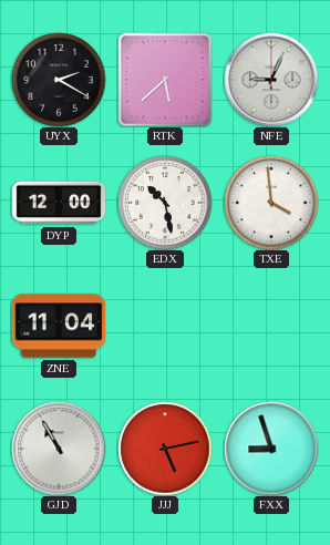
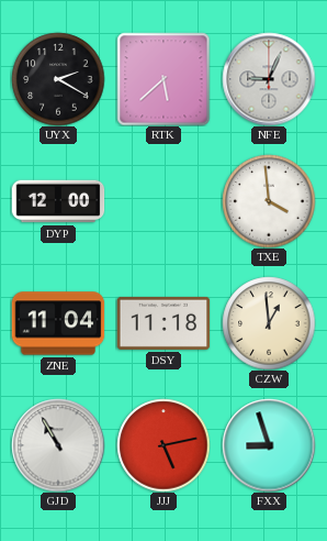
EDX: 10:28 -> none (165, 203)
DSY: none -> 11:18 (163, 323)
CZW: none -> 12:59 (269, 323)
